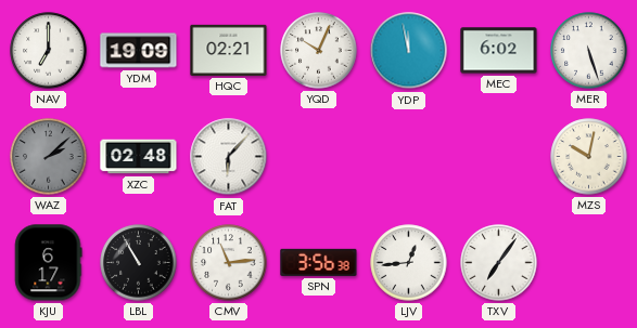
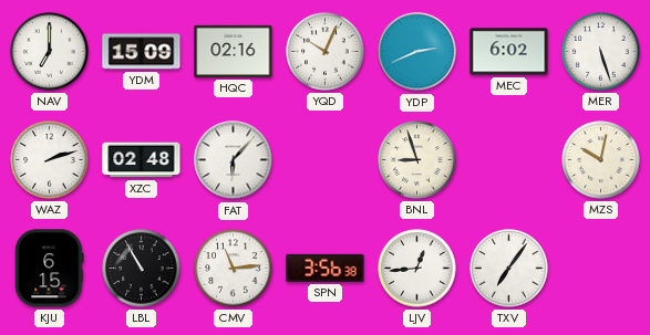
YDM: 19:09 -> 15:09 (142, 52)
HQC: 02:21 -> 02:16 (234, 51)
YDP: 11:58 -> 2:41 (417, 52)
WAZ: 2:08 -> 2:12 (50, 160)
WAZ dial: grey -> white (50, 160)
BNL: none -> 8:57 (417, 160)
KJU: 6:17 -> 6:15 (50, 269)
